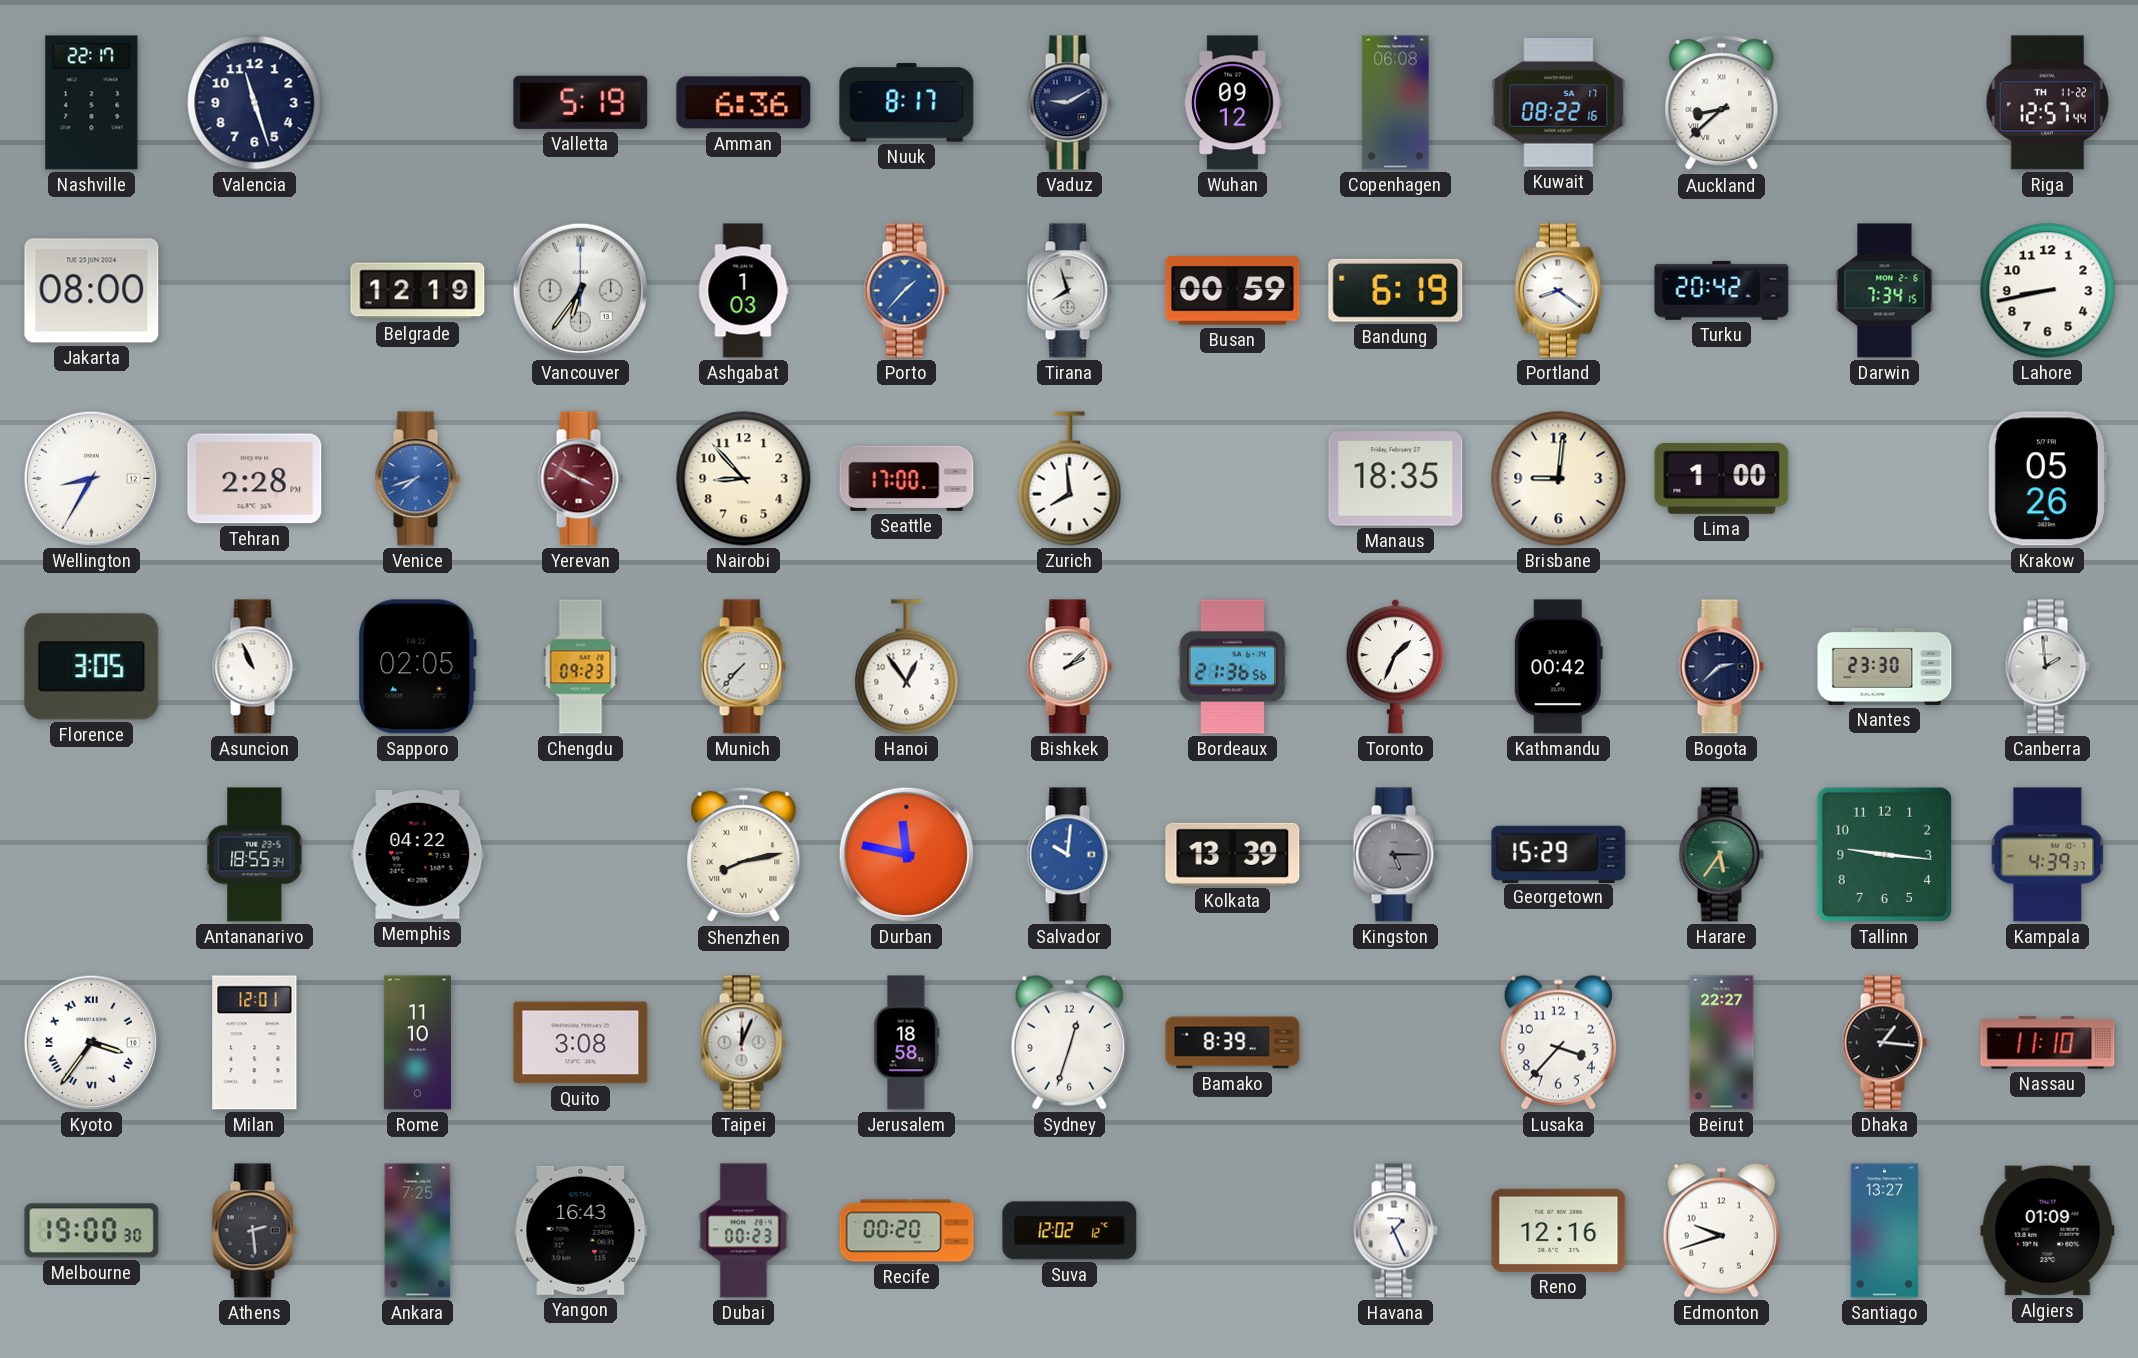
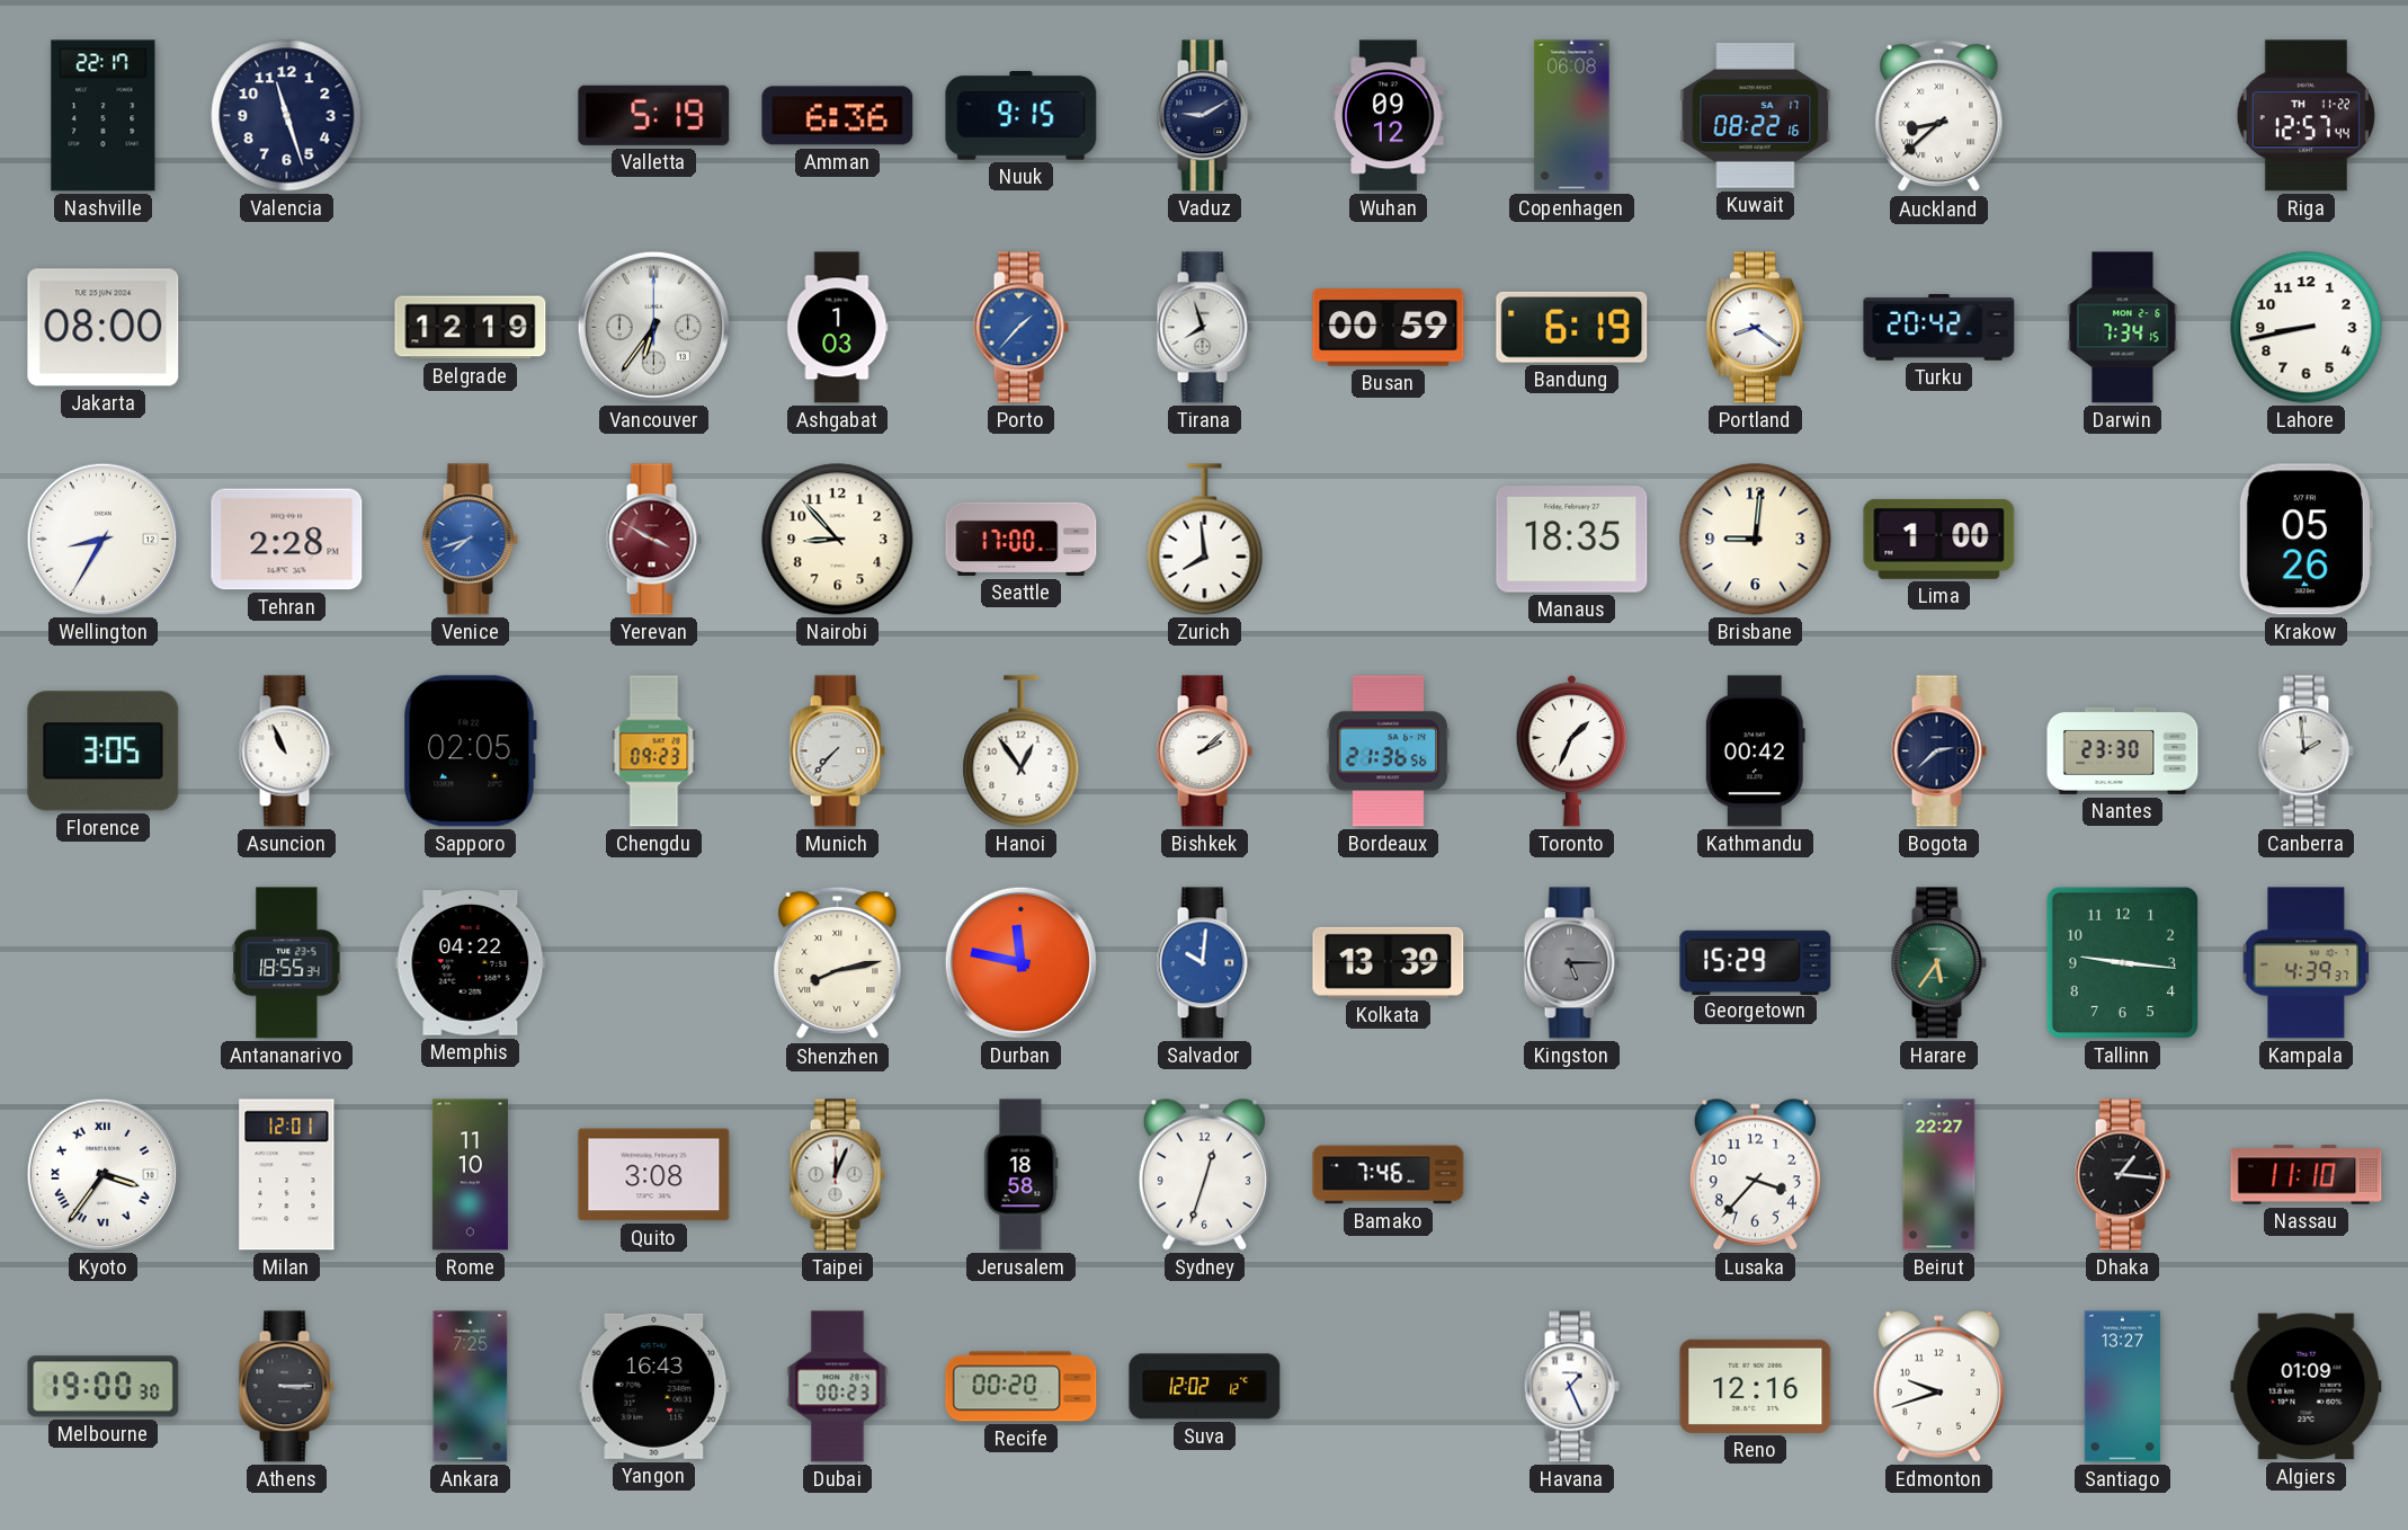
Nuuk: 8:17 -> 9:15 (1022, 116)
Bamako: 8:39 -> 7:46 (1389, 1175)
Athens: 2:29 -> 3:15 (286, 1387)
